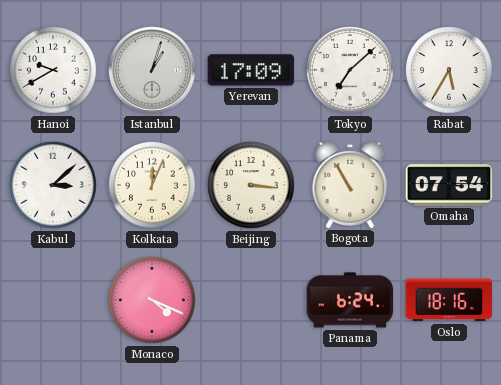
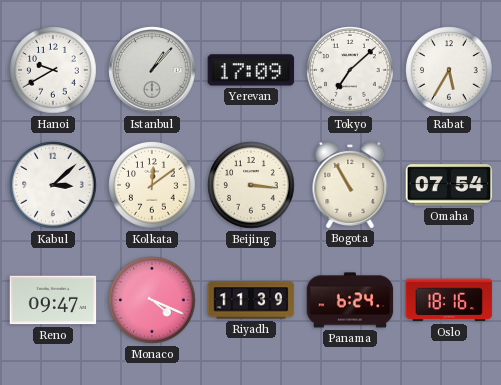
Istanbul: 1:03 -> 1:07 (152, 70)
Kolkata: 12:04 -> 12:09 (152, 185)
Reno: none -> 09:47 (53, 300)
Riyadh: none -> 11:39 (251, 300)
